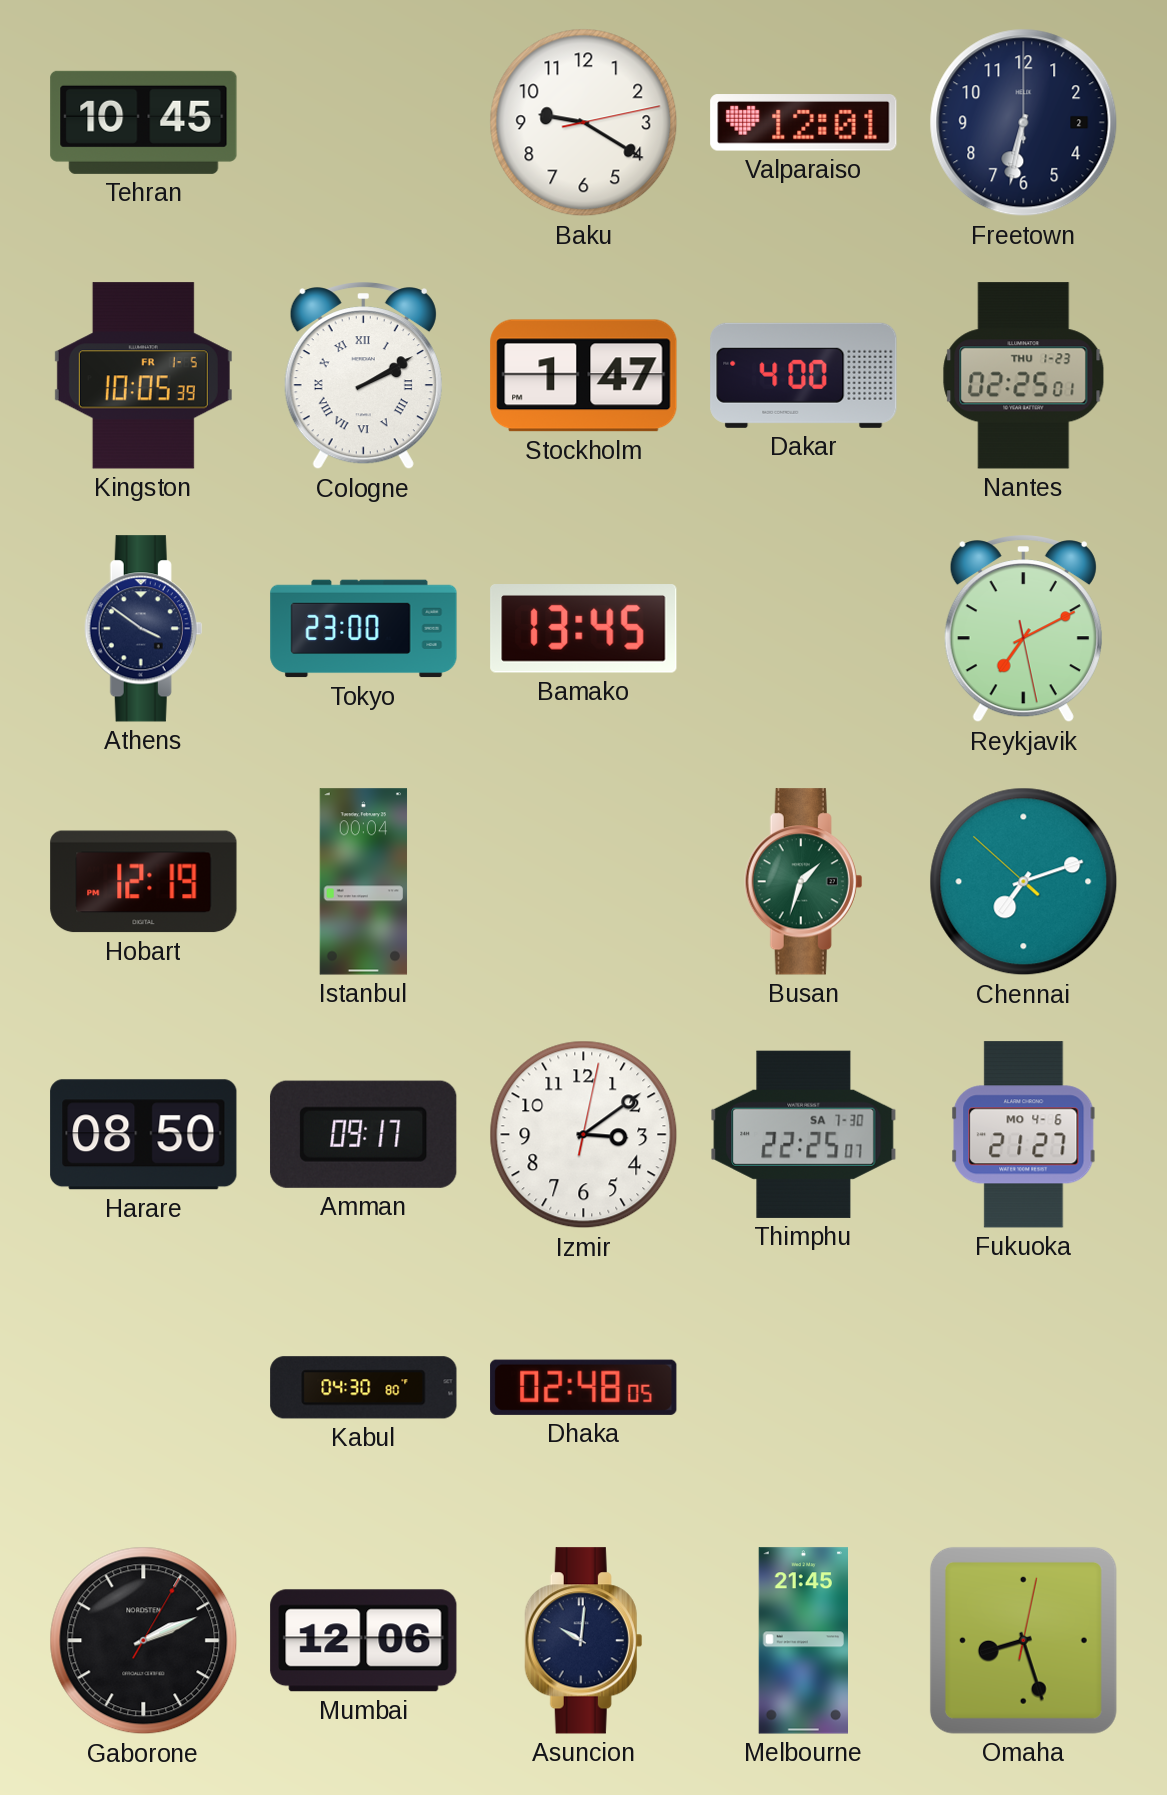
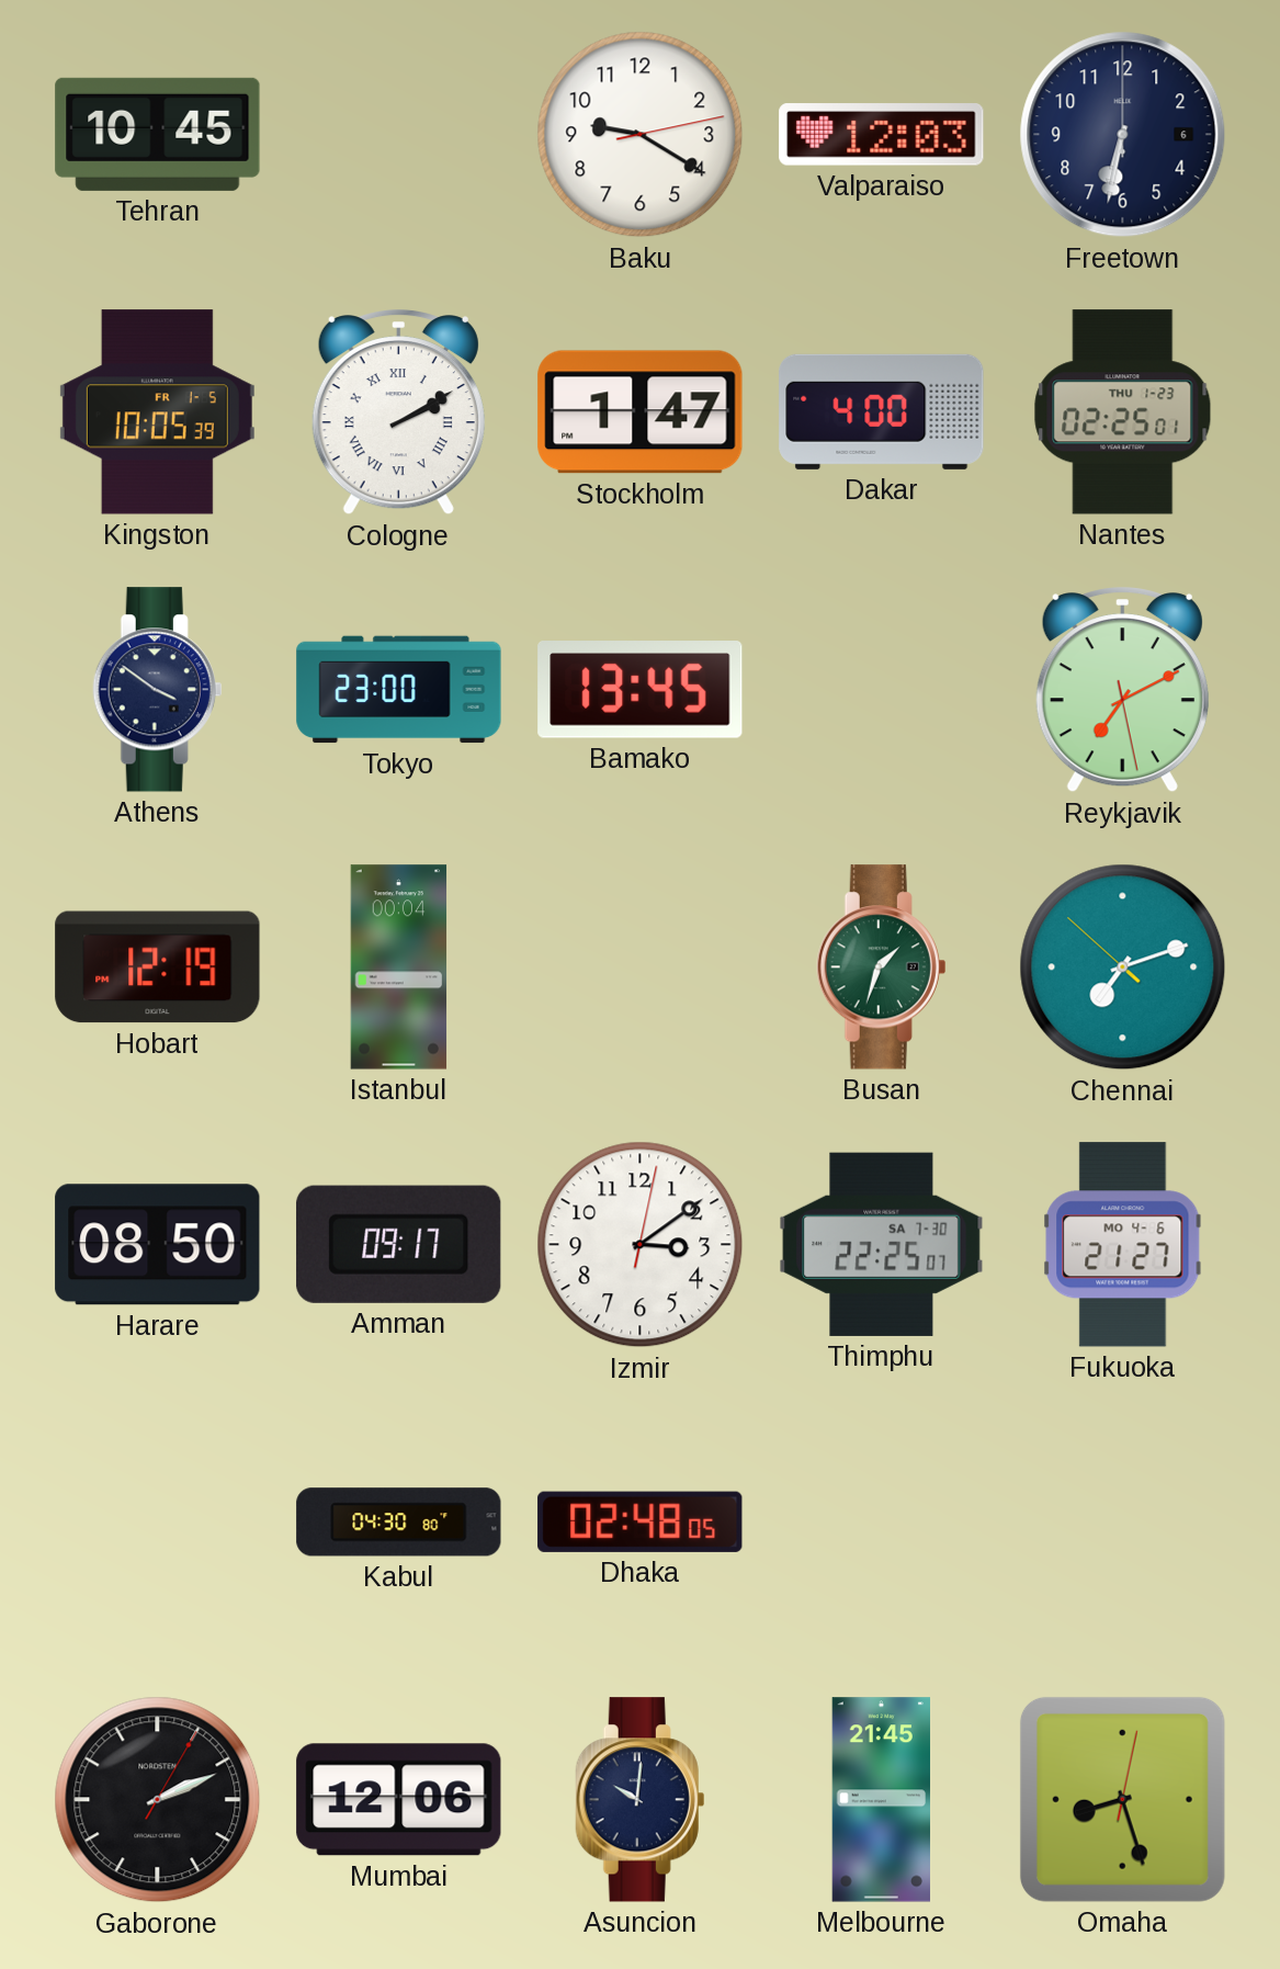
Valparaiso: 12:01 -> 12:03 (882, 135)
Freetown date: 2 -> 6 (1123, 135)
